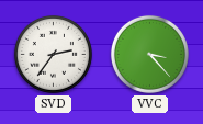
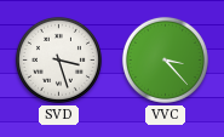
SVD: 2:36 -> 3:27 (58, 59)
